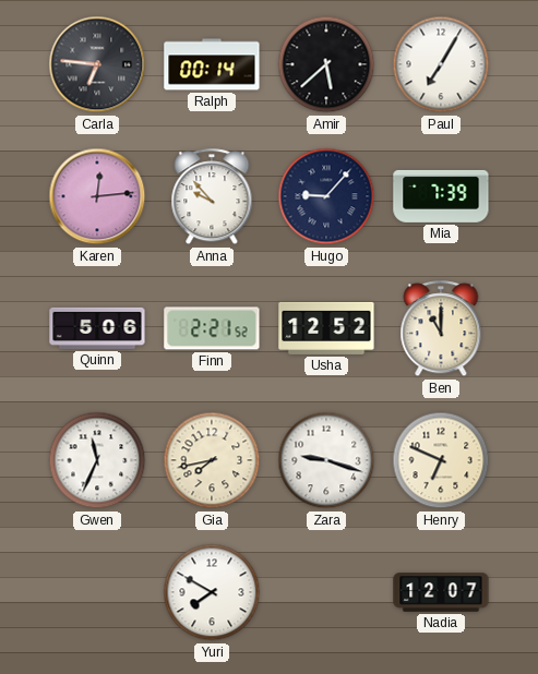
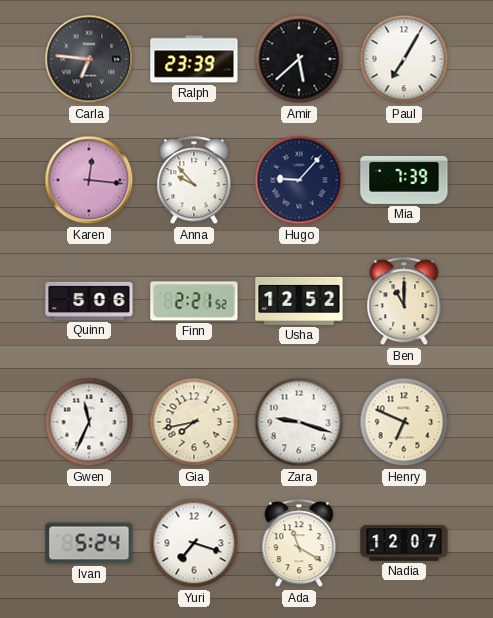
Ralph: 00:14 -> 23:39 (194, 59)
Karen: 12:14 -> 12:16 (89, 180)
Ivan: none -> 5:24 (89, 543)
Yuri: 7:50 -> 7:18 (194, 543)
Ada: none -> 11:20 (299, 544)
